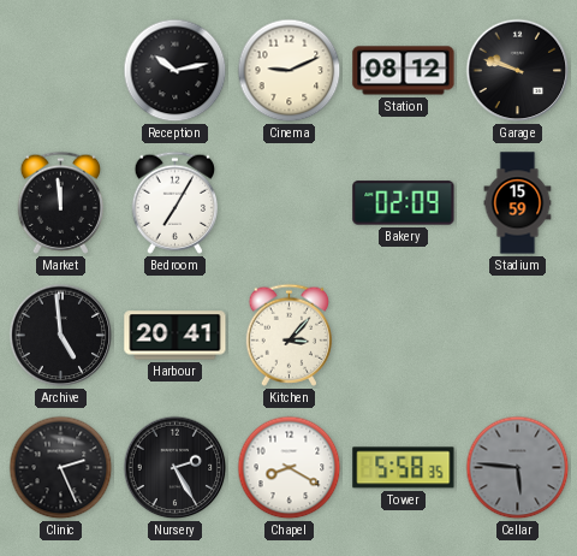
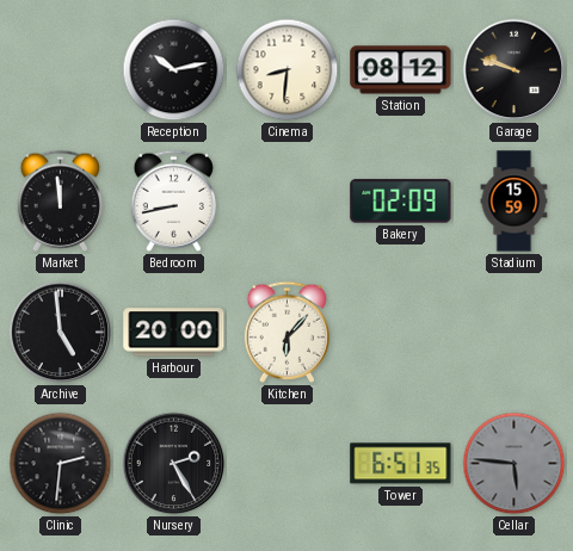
Cinema: 9:11 -> 8:31 (288, 70)
Bedroom: 7:05 -> 8:43 (174, 200)
Harbour: 20:41 -> 20:00 (174, 333)
Kitchen: 3:07 -> 6:07 (288, 332)
Clinic: 2:26 -> 2:31 (61, 464)
Chapel: 8:20 -> none (290, 468)
Tower: 5:58 -> 6:51 (401, 464)
